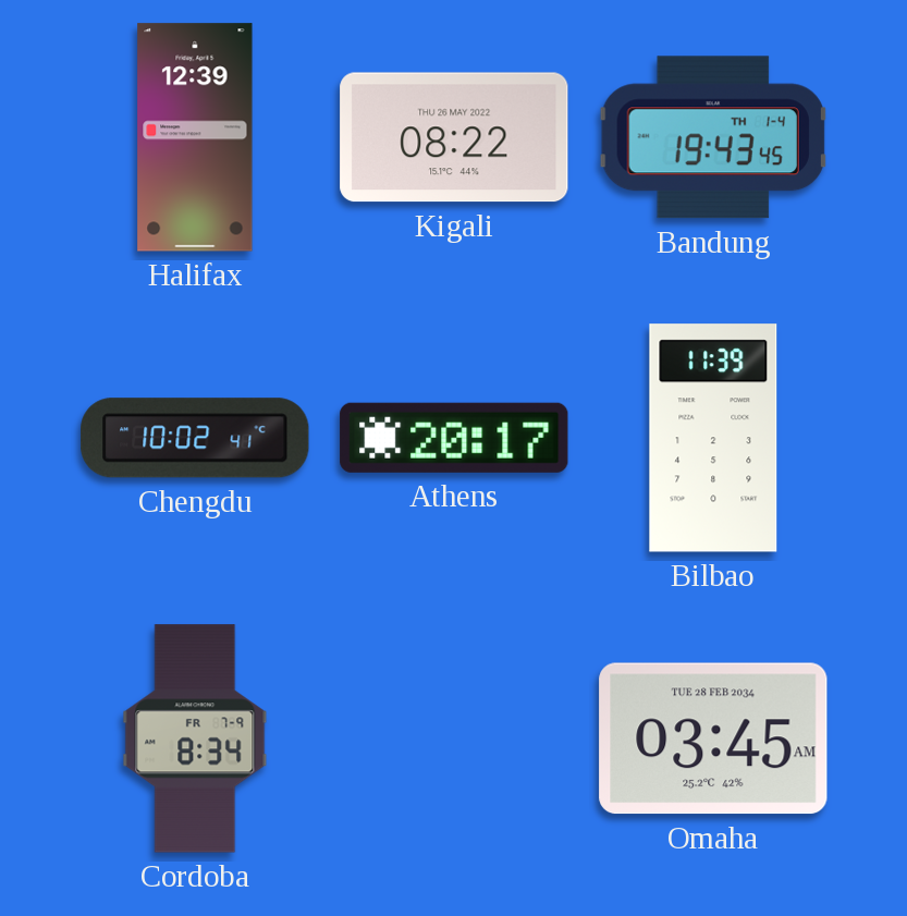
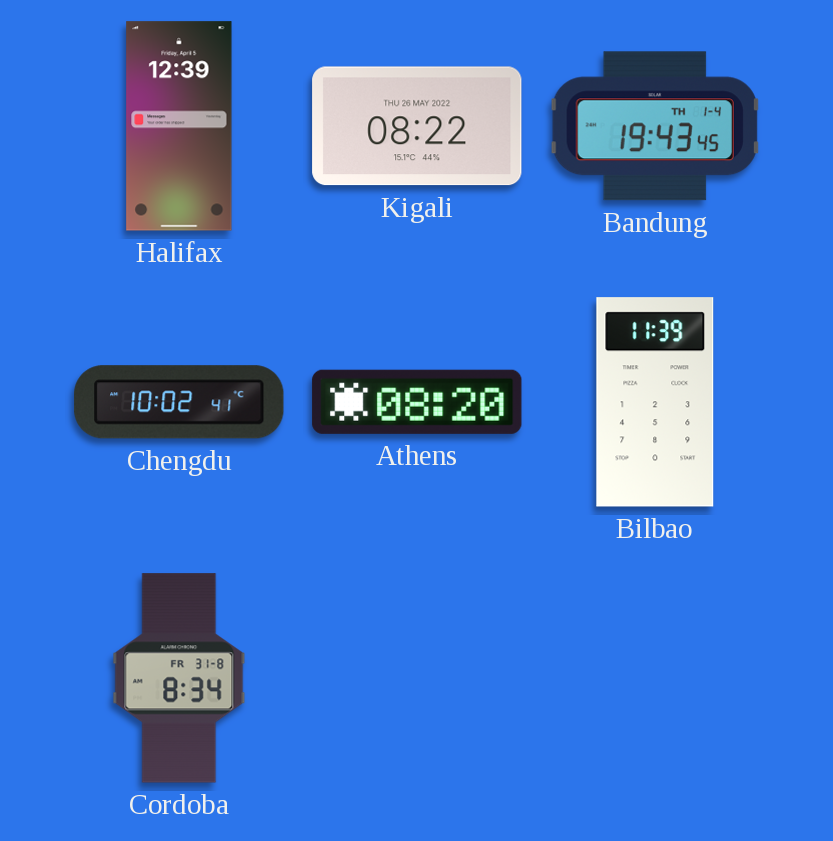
Athens: 20:17 -> 08:20 (417, 402)
Cordoba date: FR 7-9 -> FR 31-8 (179, 678)
Omaha: 03:45 -> none (713, 738)
